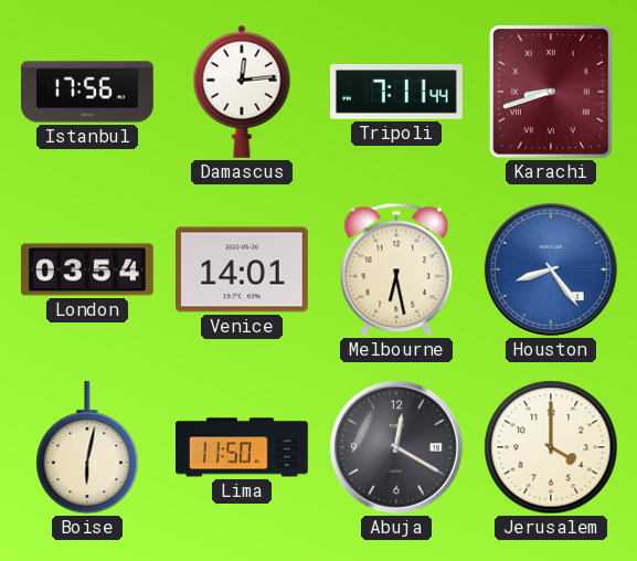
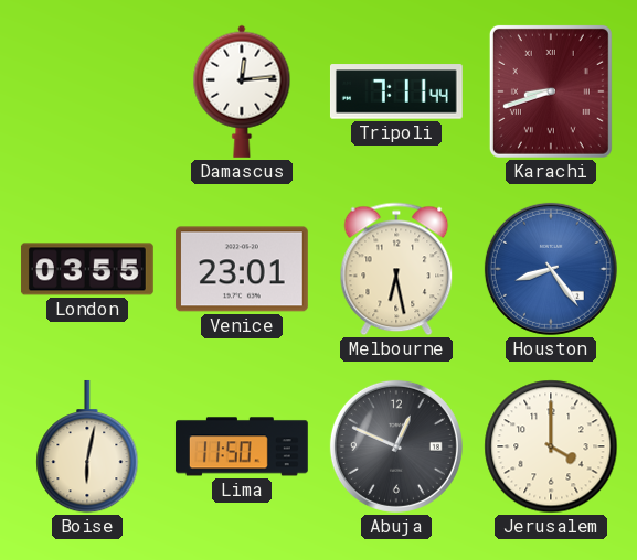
Istanbul: 17:56 -> none (88, 92)
London: 03:54 -> 03:55 (87, 269)
Venice: 14:01 -> 23:01 (242, 269)
Abuja: 12:20 -> 12:49 (396, 446)
